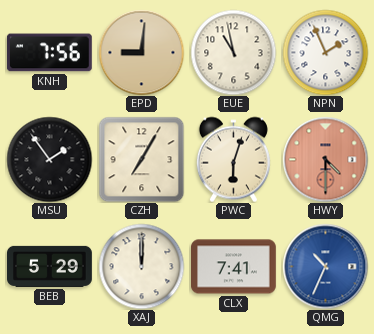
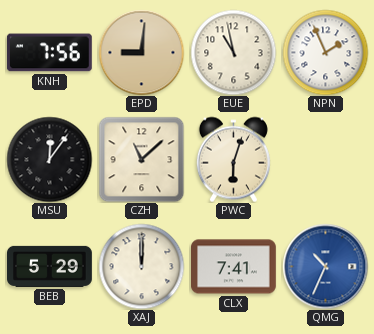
MSU: 1:54 -> 12:06 (49, 159)
CZH: 7:05 -> 11:08 (141, 159)
HWY: 4:30 -> none (325, 159)
